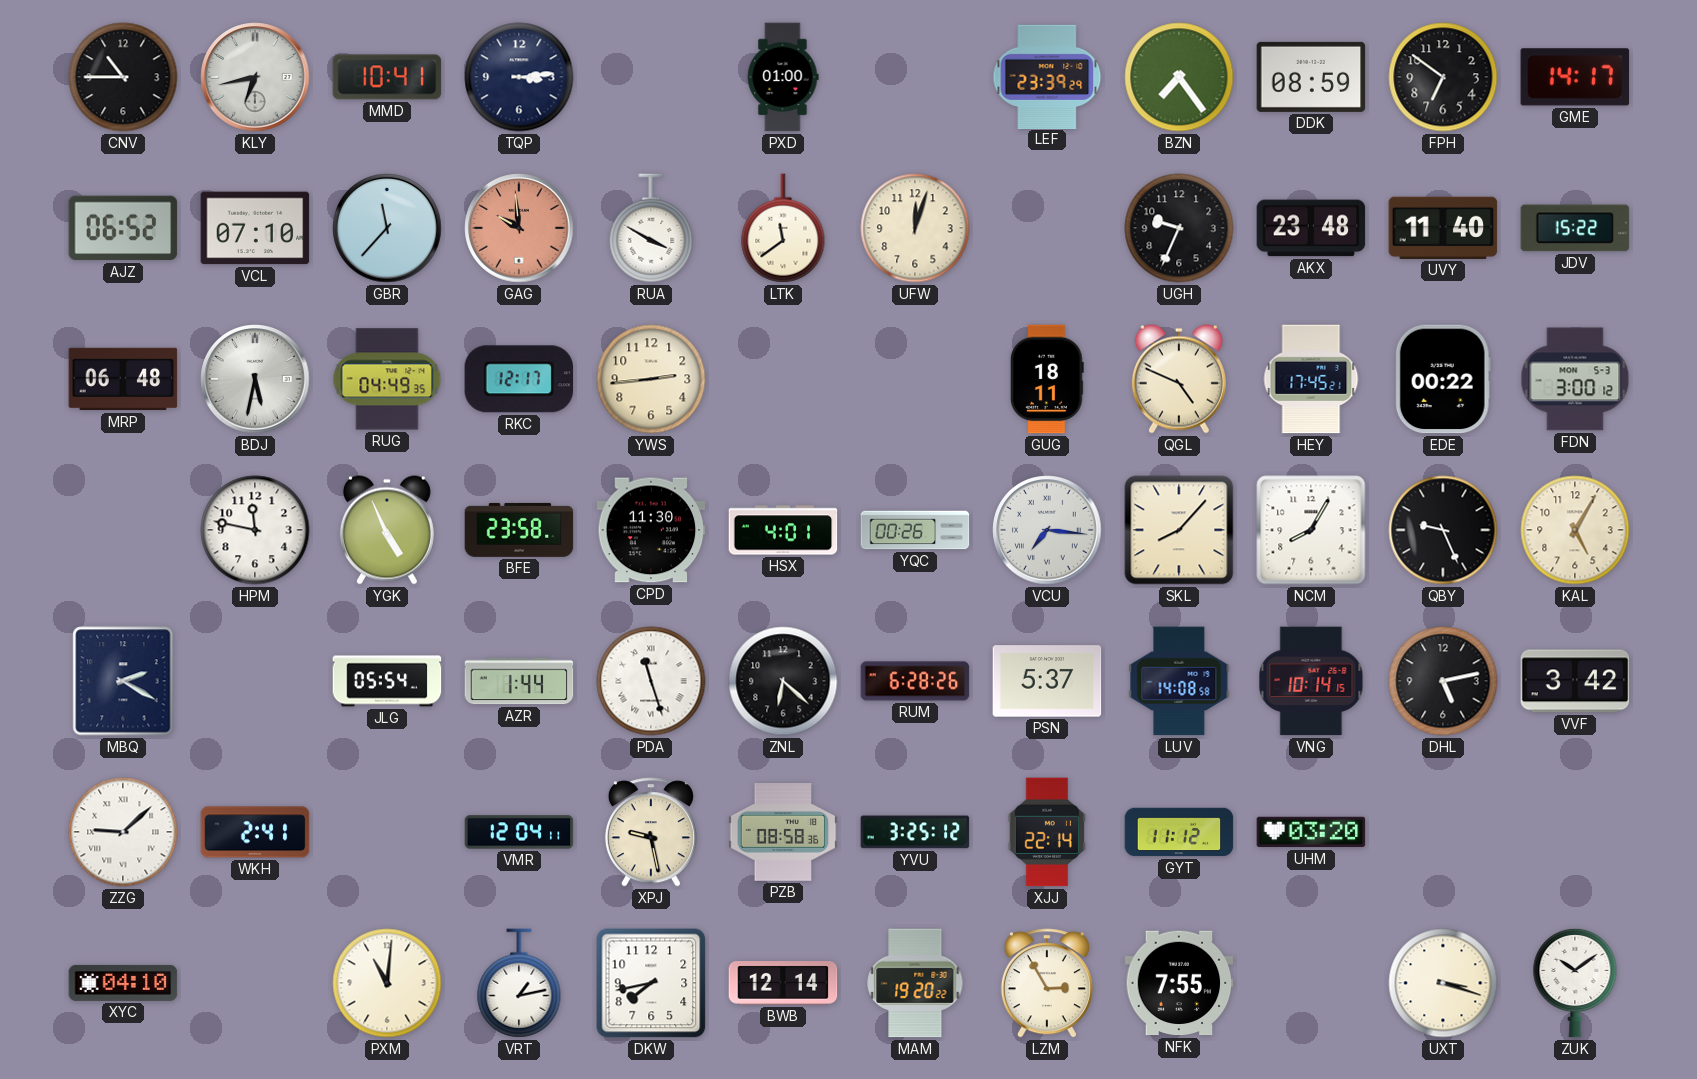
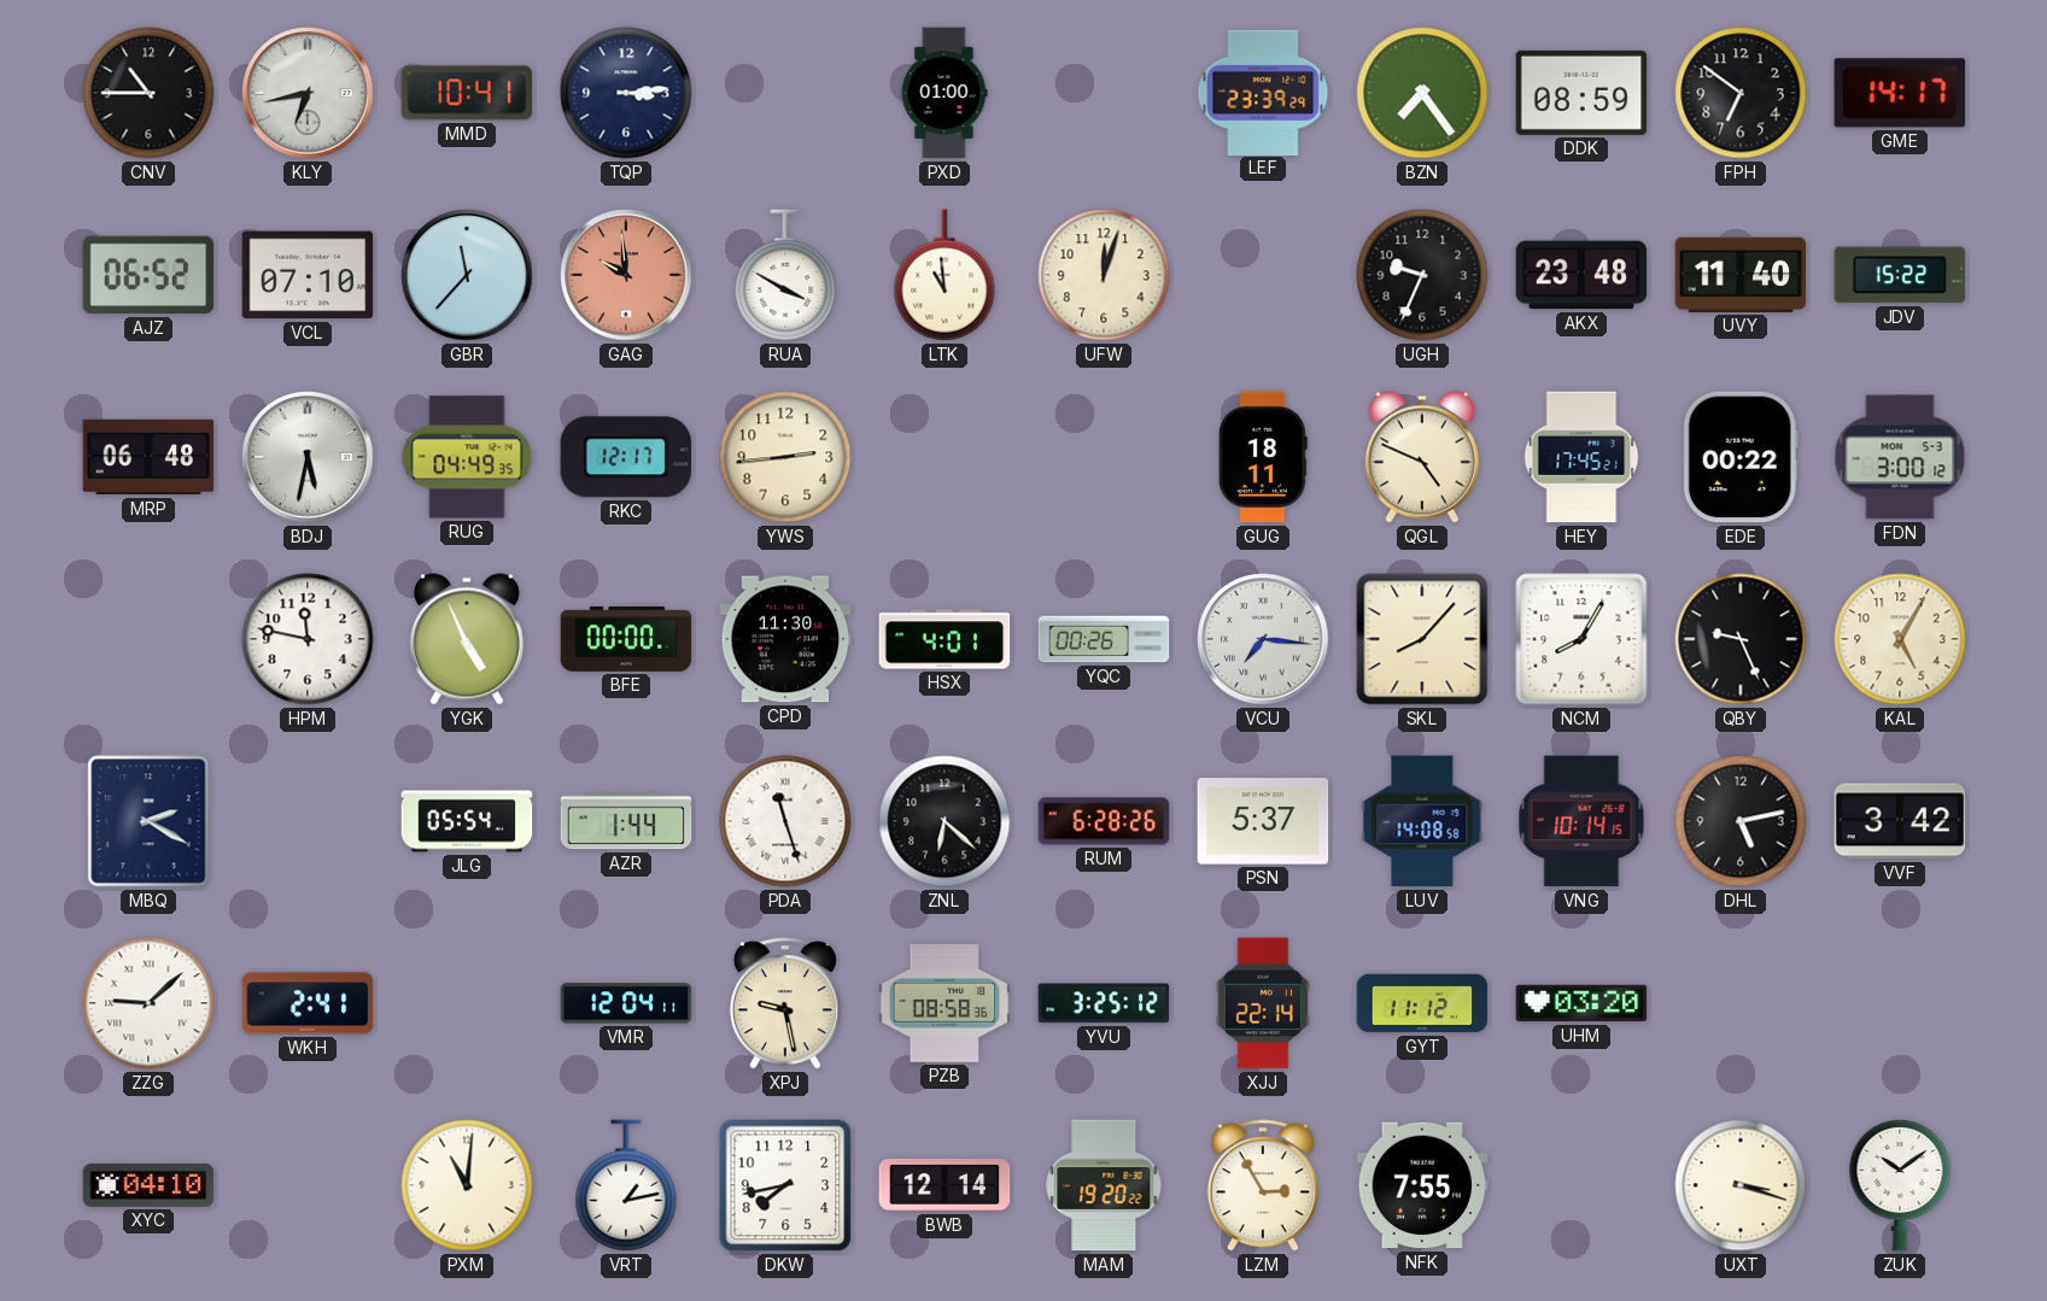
LTK: 11:39 -> 10:59 (944, 275)
BFE: 23:58 -> 00:00 (626, 639)
